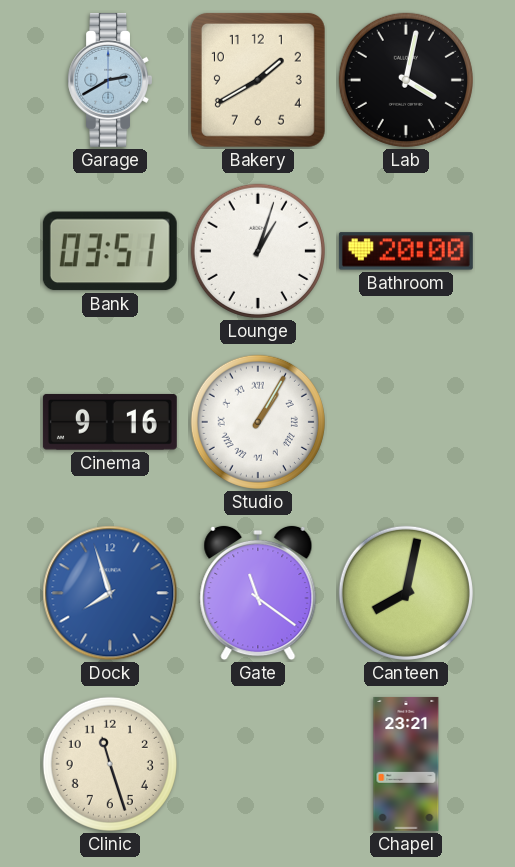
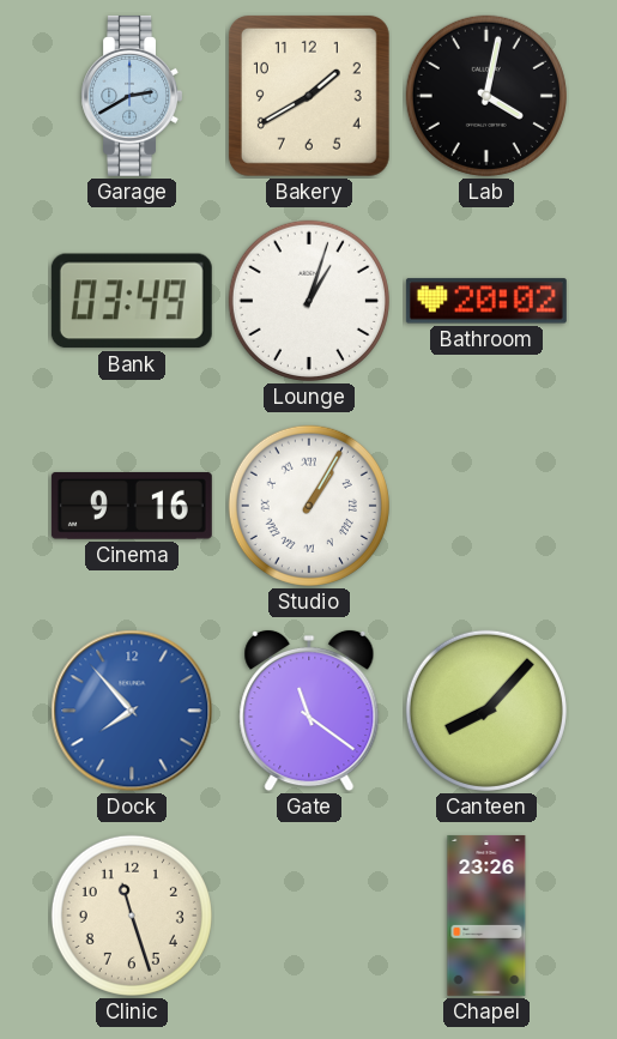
Bank: 03:51 -> 03:49 (132, 301)
Bathroom: 20:00 -> 20:02 (486, 301)
Dock: 7:57 -> 7:53 (132, 711)
Canteen: 8:02 -> 8:07 (486, 711)
Chapel: 23:21 -> 23:26 (486, 916)
